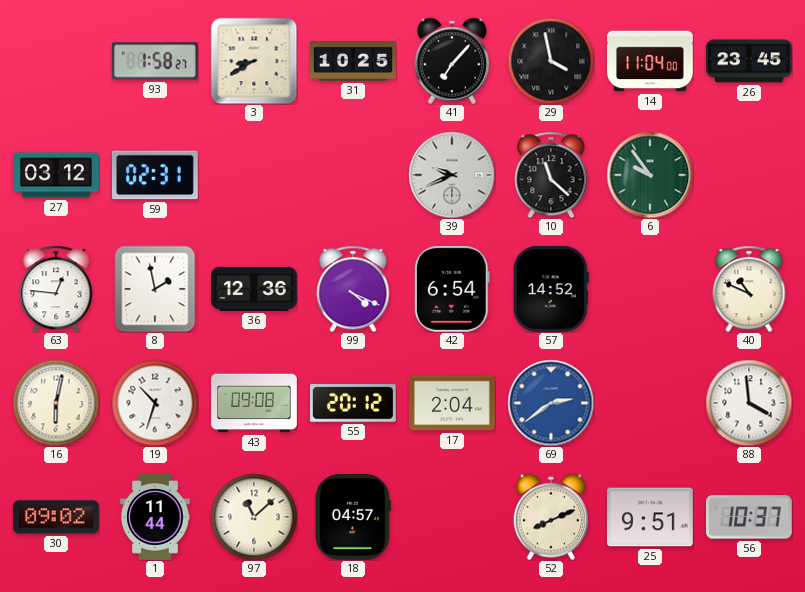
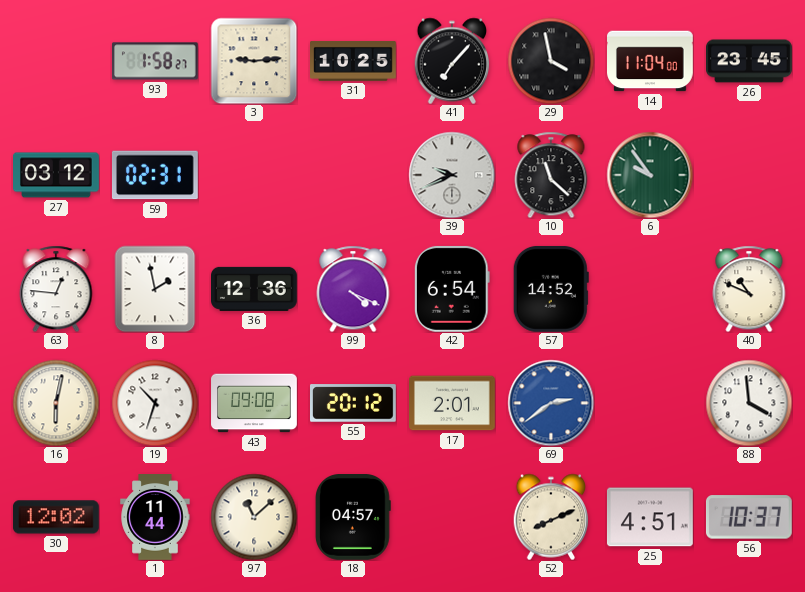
3: 8:40 -> 9:14 (254, 61)
17: 2:04 -> 2:01 (453, 403)
30: 09:02 -> 12:02 (56, 517)
25: 9:51 -> 4:51 (650, 517)
